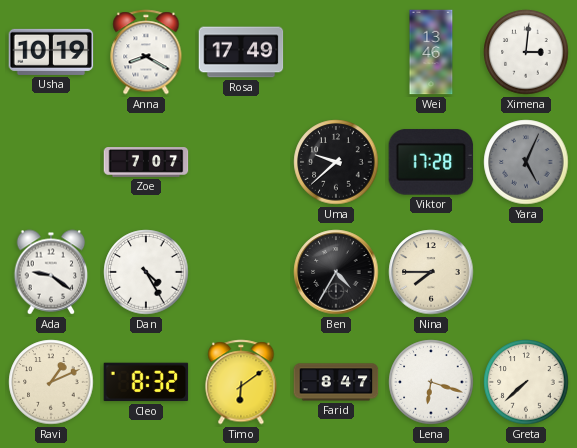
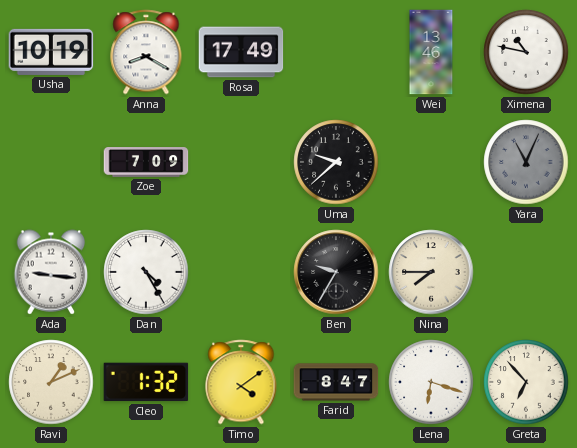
Ximena: 3:01 -> 10:47 (526, 52)
Zoe: 7:07 -> 7:09 (146, 162)
Viktor: 17:28 -> none (431, 162)
Yara: 5:04 -> 11:04 (526, 162)
Ada: 9:21 -> 9:16 (51, 272)
Ben: 4:35 -> 9:35 (336, 272)
Cleo: 8:32 -> 1:32 (146, 382)
Timo: 6:09 -> 4:09 (241, 382)
Greta: 7:38 -> 6:53 (526, 382)
